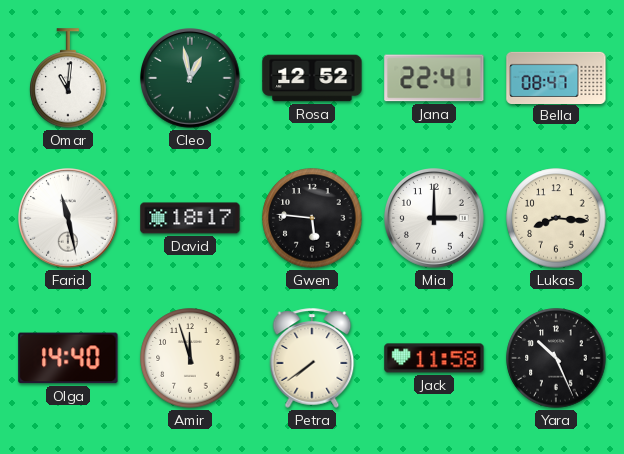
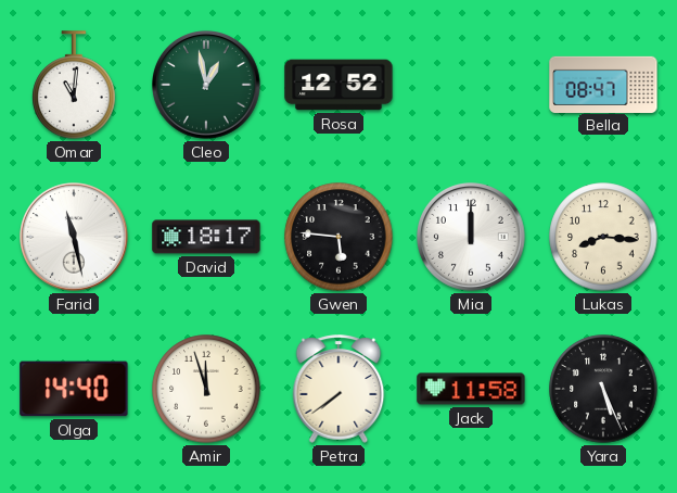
Jana: 22:41 -> none (434, 78)
Mia: 3:00 -> 12:00 (472, 238)
Yara: 10:26 -> 5:26 (603, 389)
